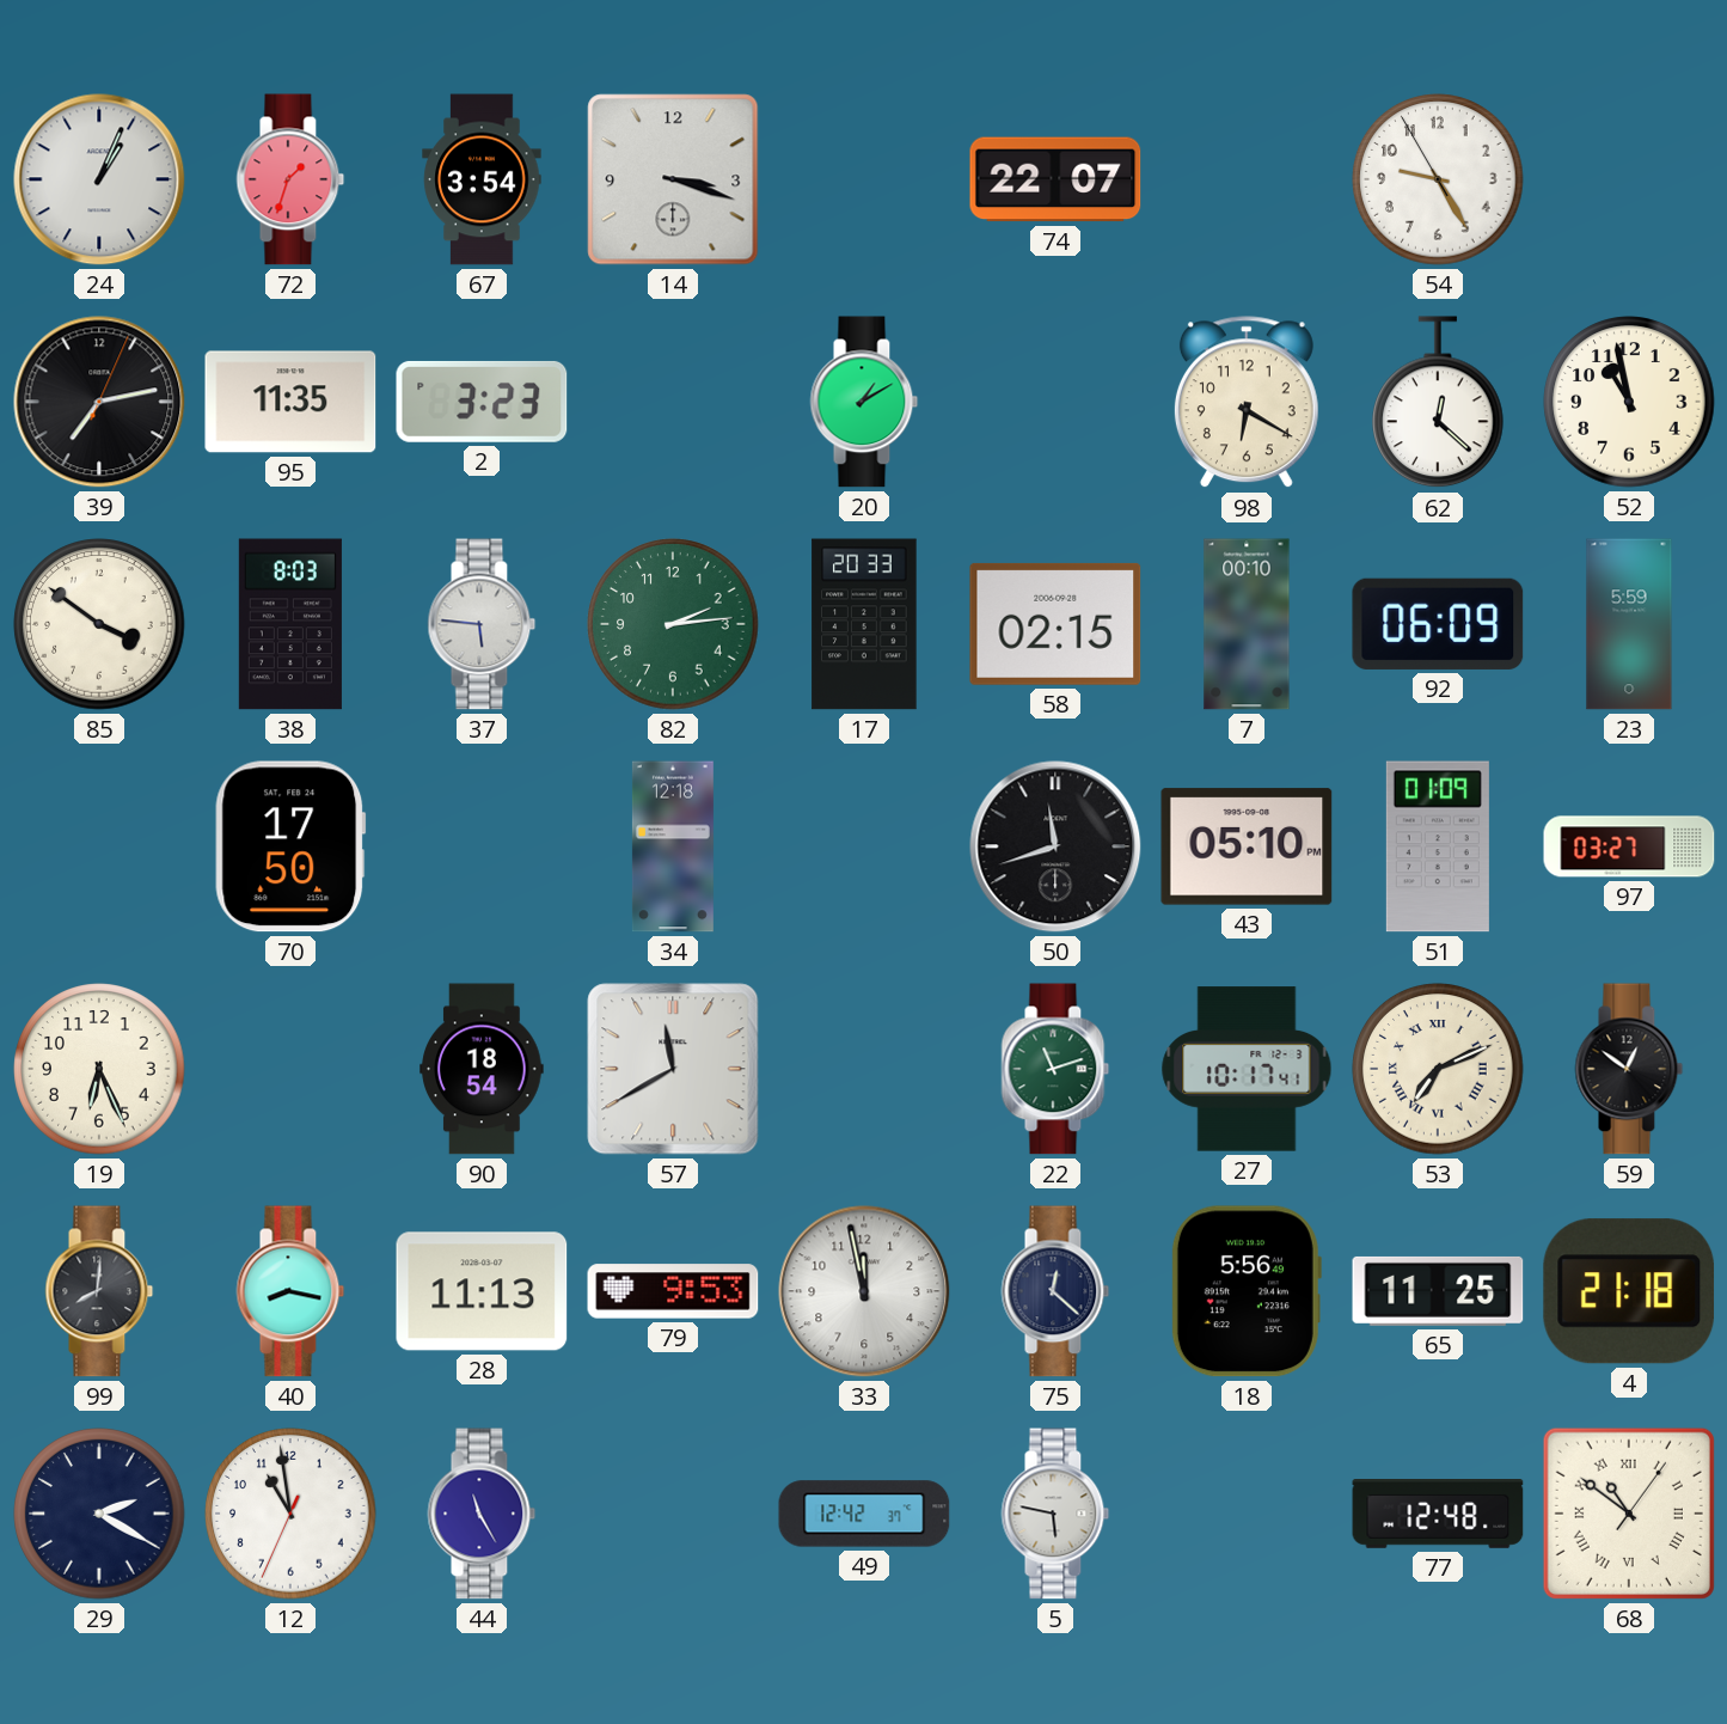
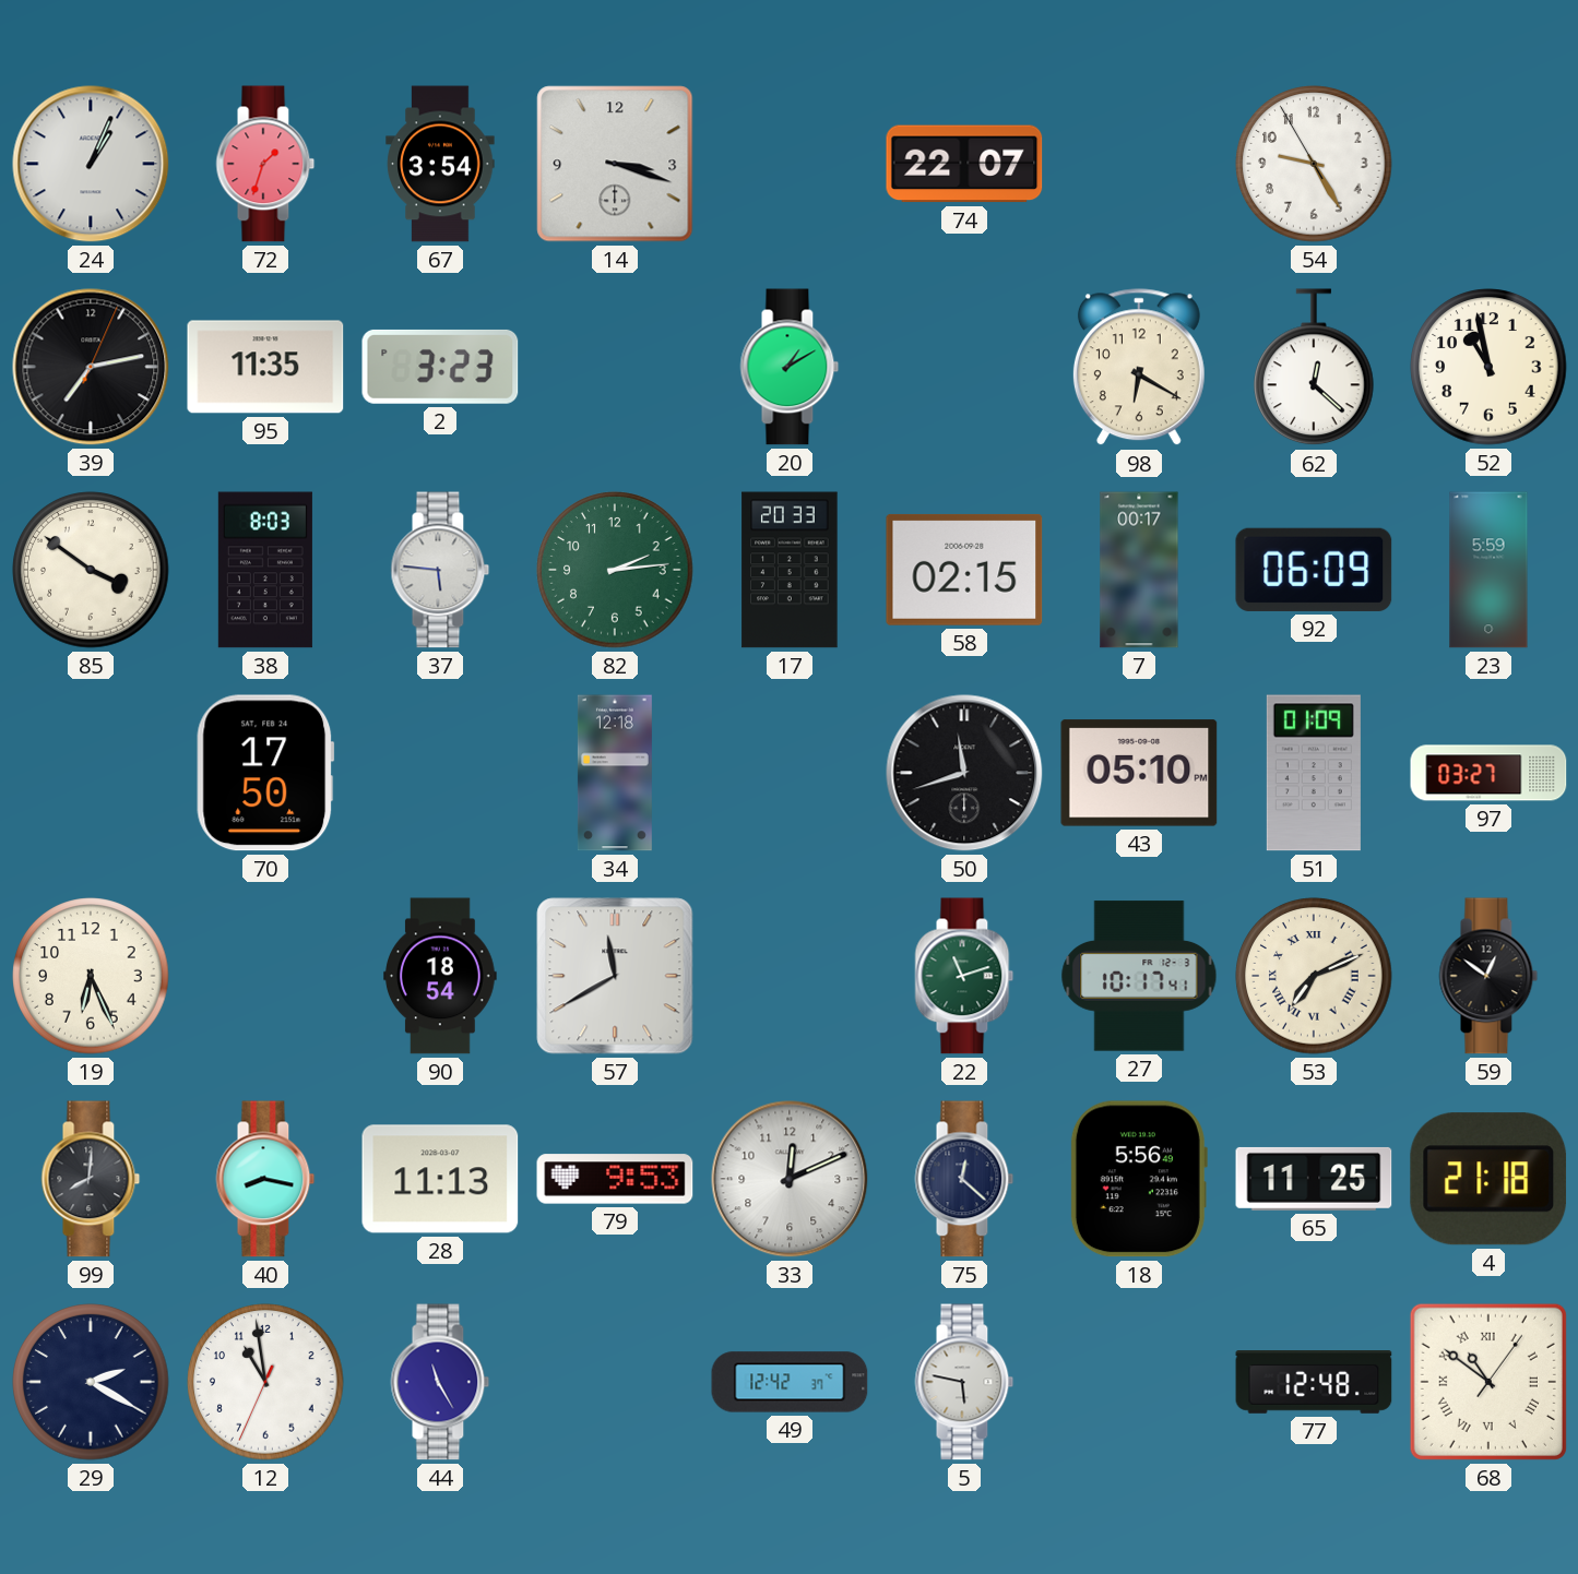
7: 00:10 -> 00:17 (1139, 570)
33: 11:58 -> 12:11 (790, 1179)
